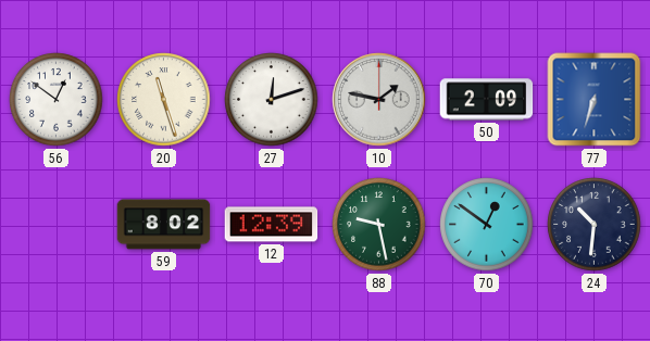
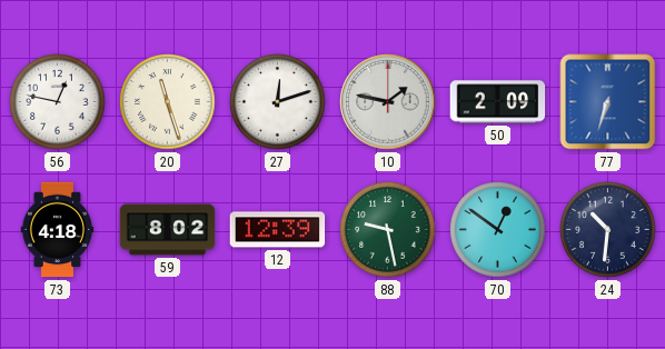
56: 12:51 -> 12:47 (58, 102)
73: none -> 4:18 (58, 230)
